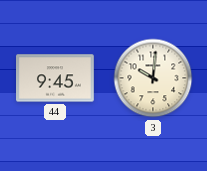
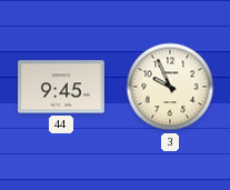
3: 10:01 -> 9:56 (170, 87)
